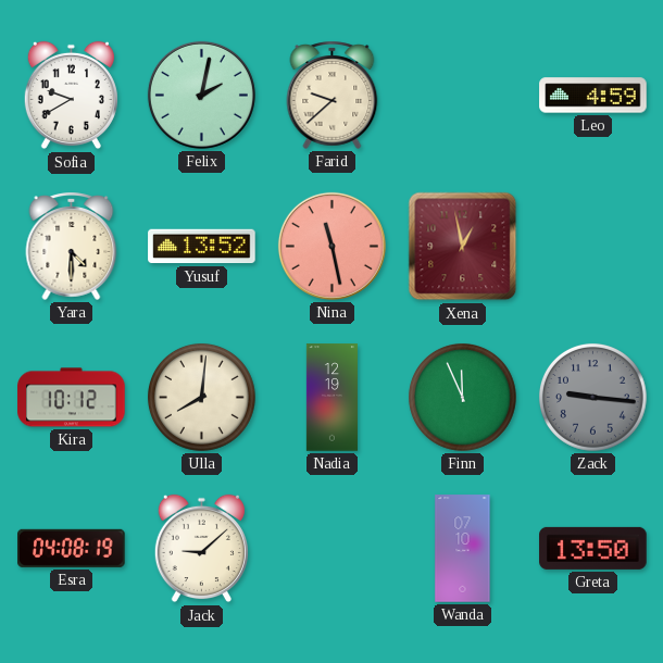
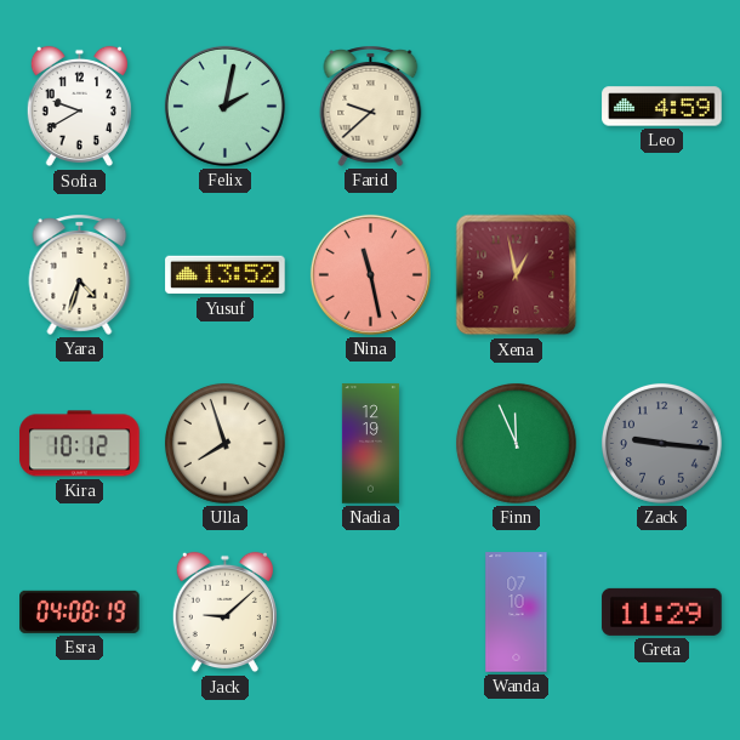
Yara: 4:30 -> 4:33 (80, 274)
Ulla: 8:01 -> 7:57 (224, 443)
Greta: 13:50 -> 11:29 (662, 611)
